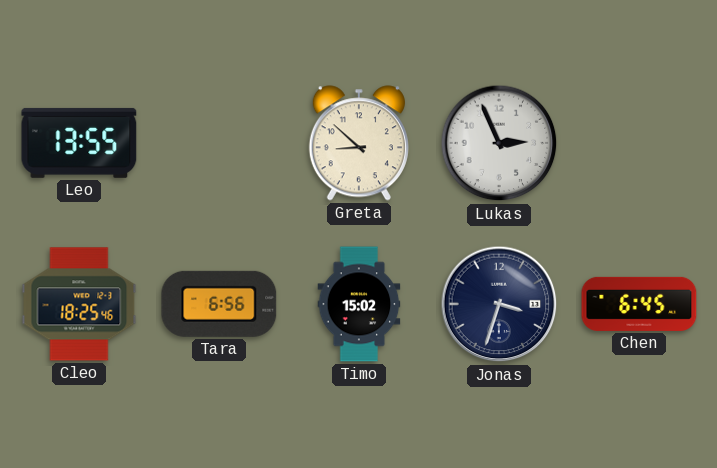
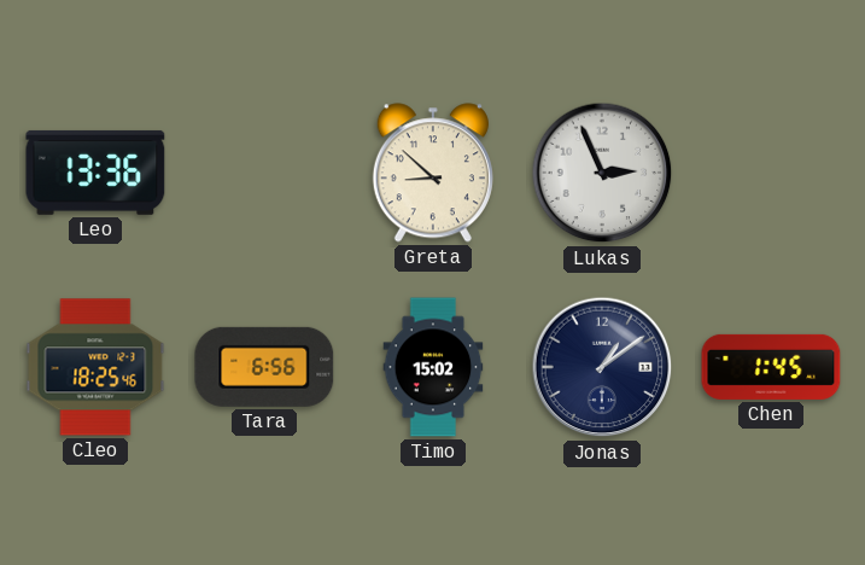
Leo: 13:55 -> 13:36 (95, 173)
Jonas: 3:33 -> 1:09 (602, 367)
Chen: 6:45 -> 1:45 (771, 367)
